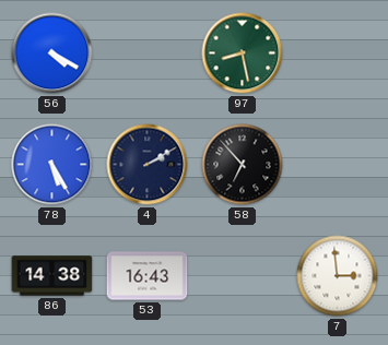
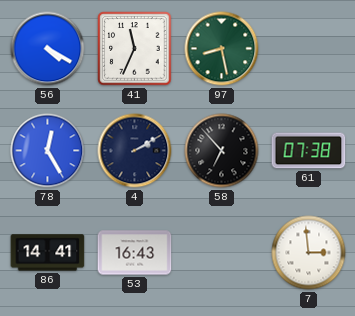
41: none -> 11:34 (135, 49)
78: 5:25 -> 12:25 (48, 151)
61: none -> 07:38 (309, 151)
86: 14:38 -> 14:41 (48, 253)
